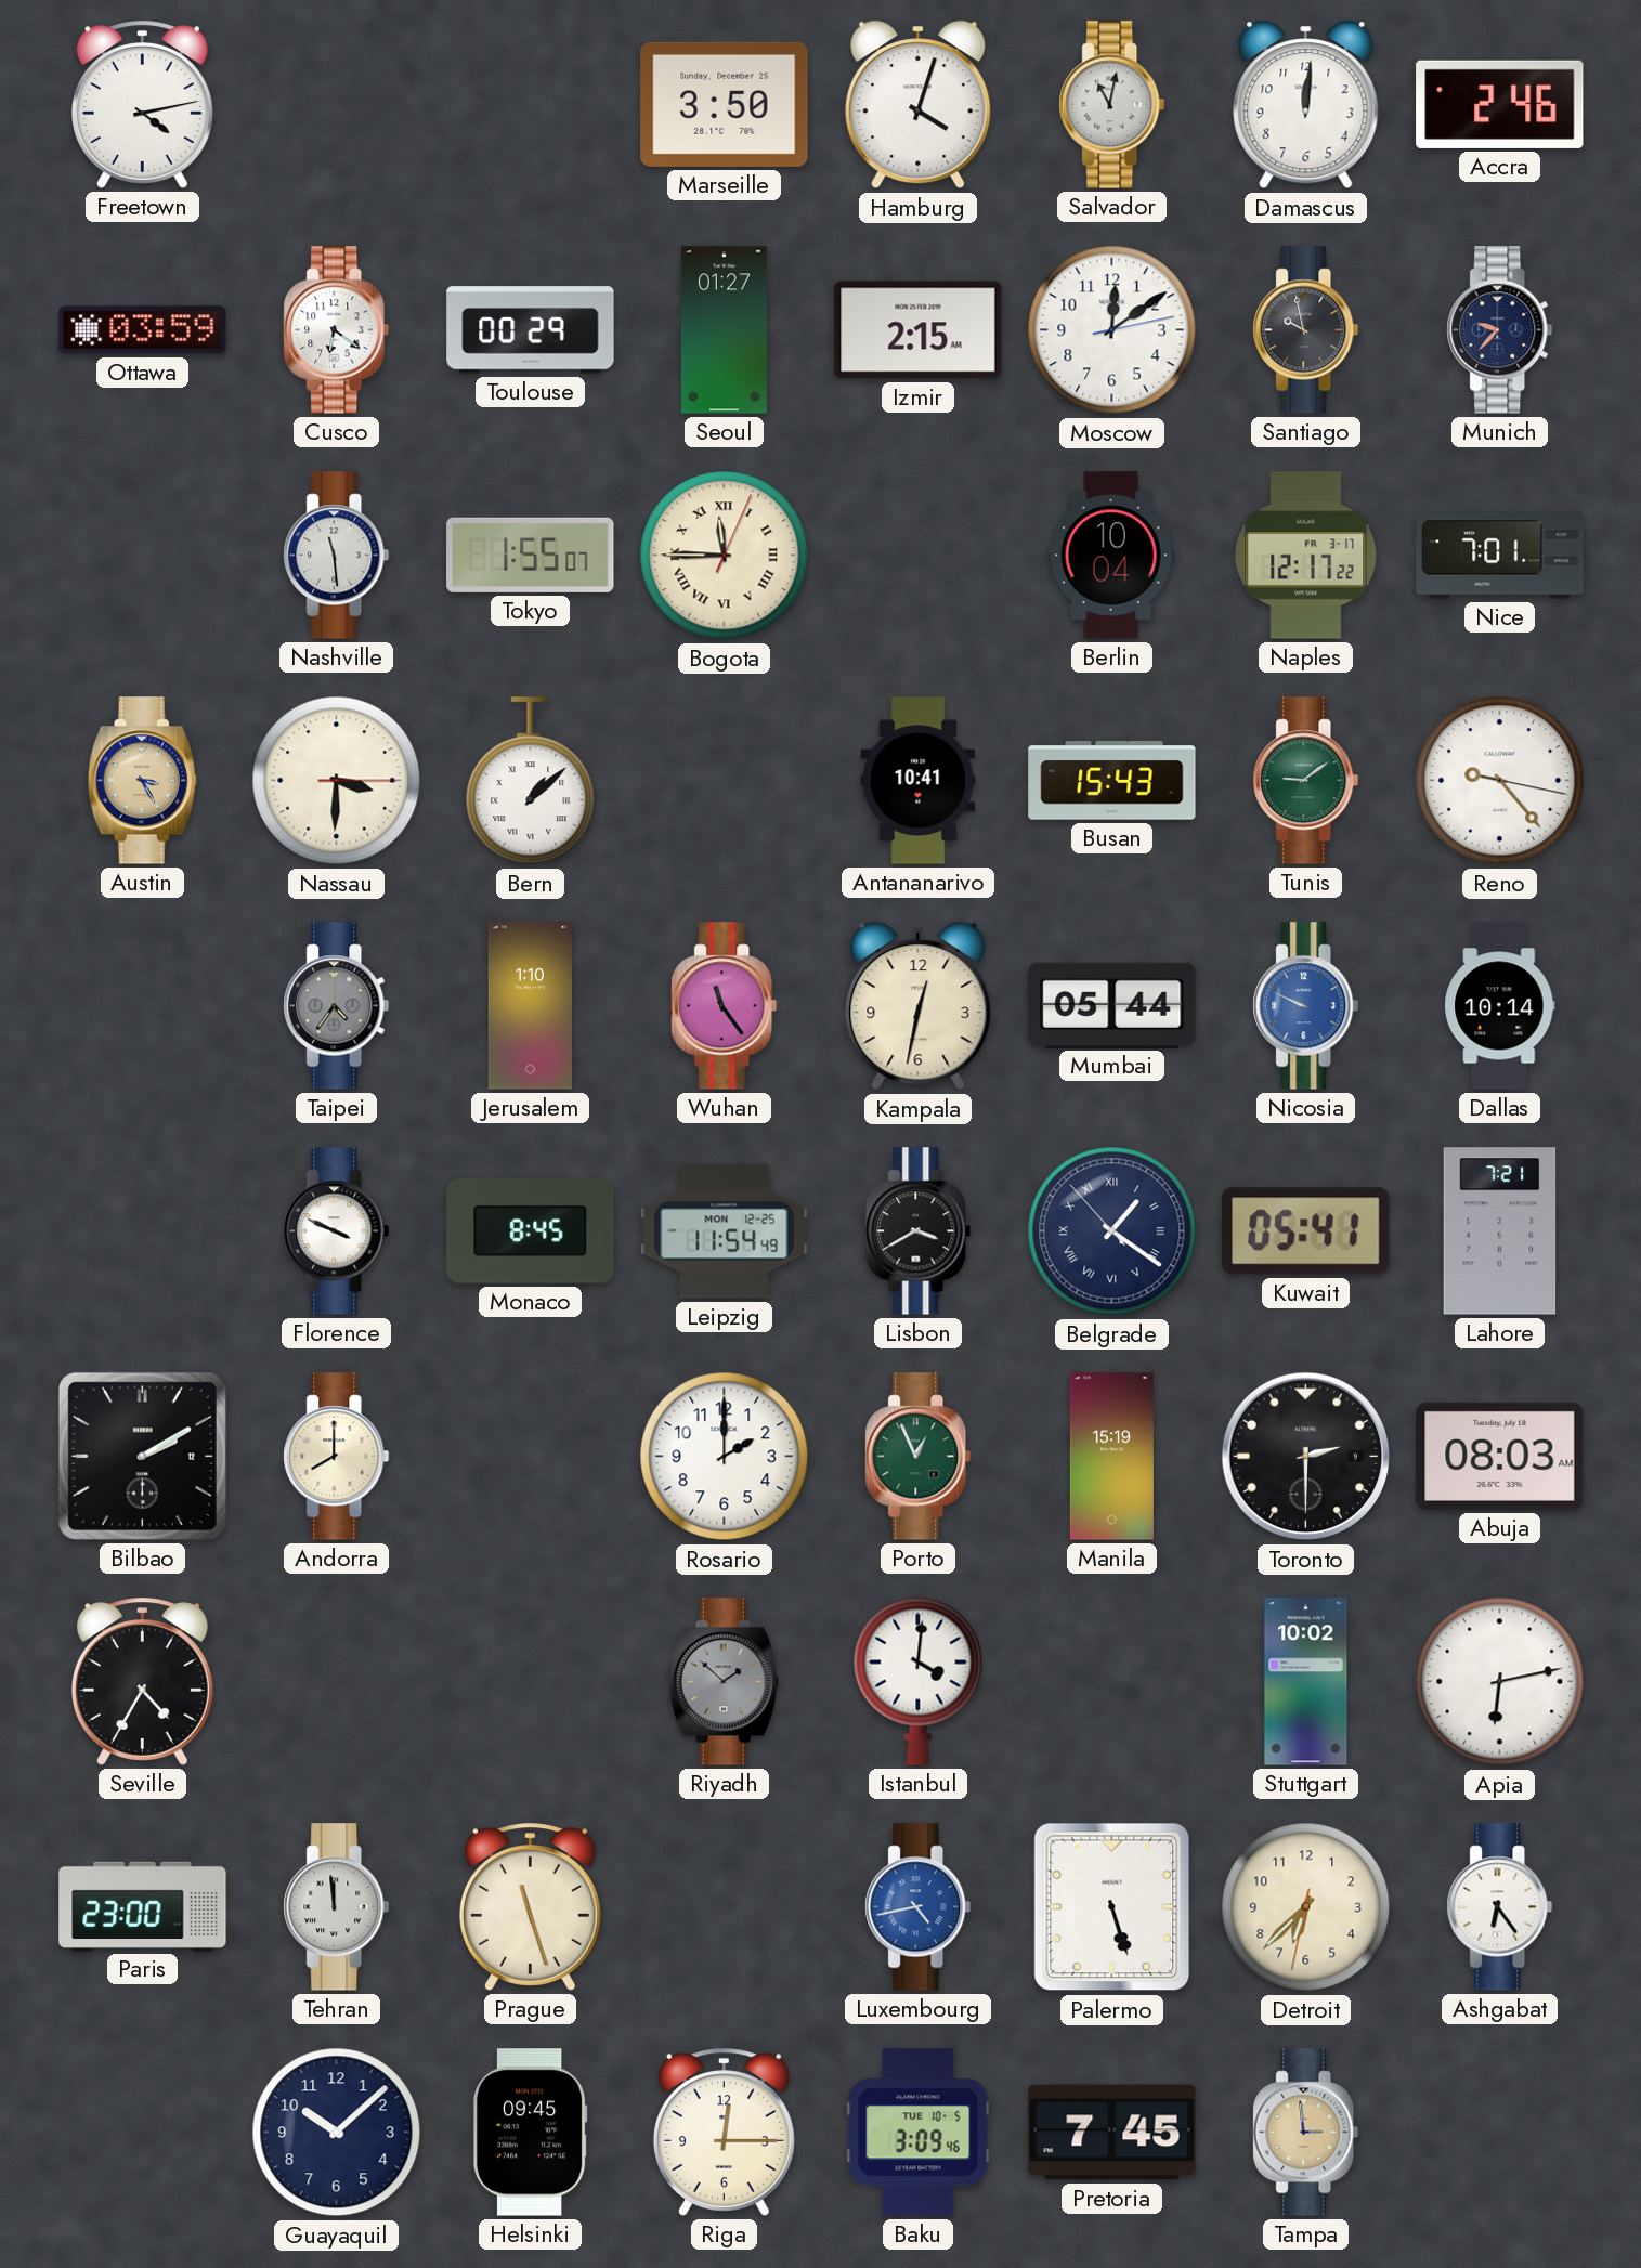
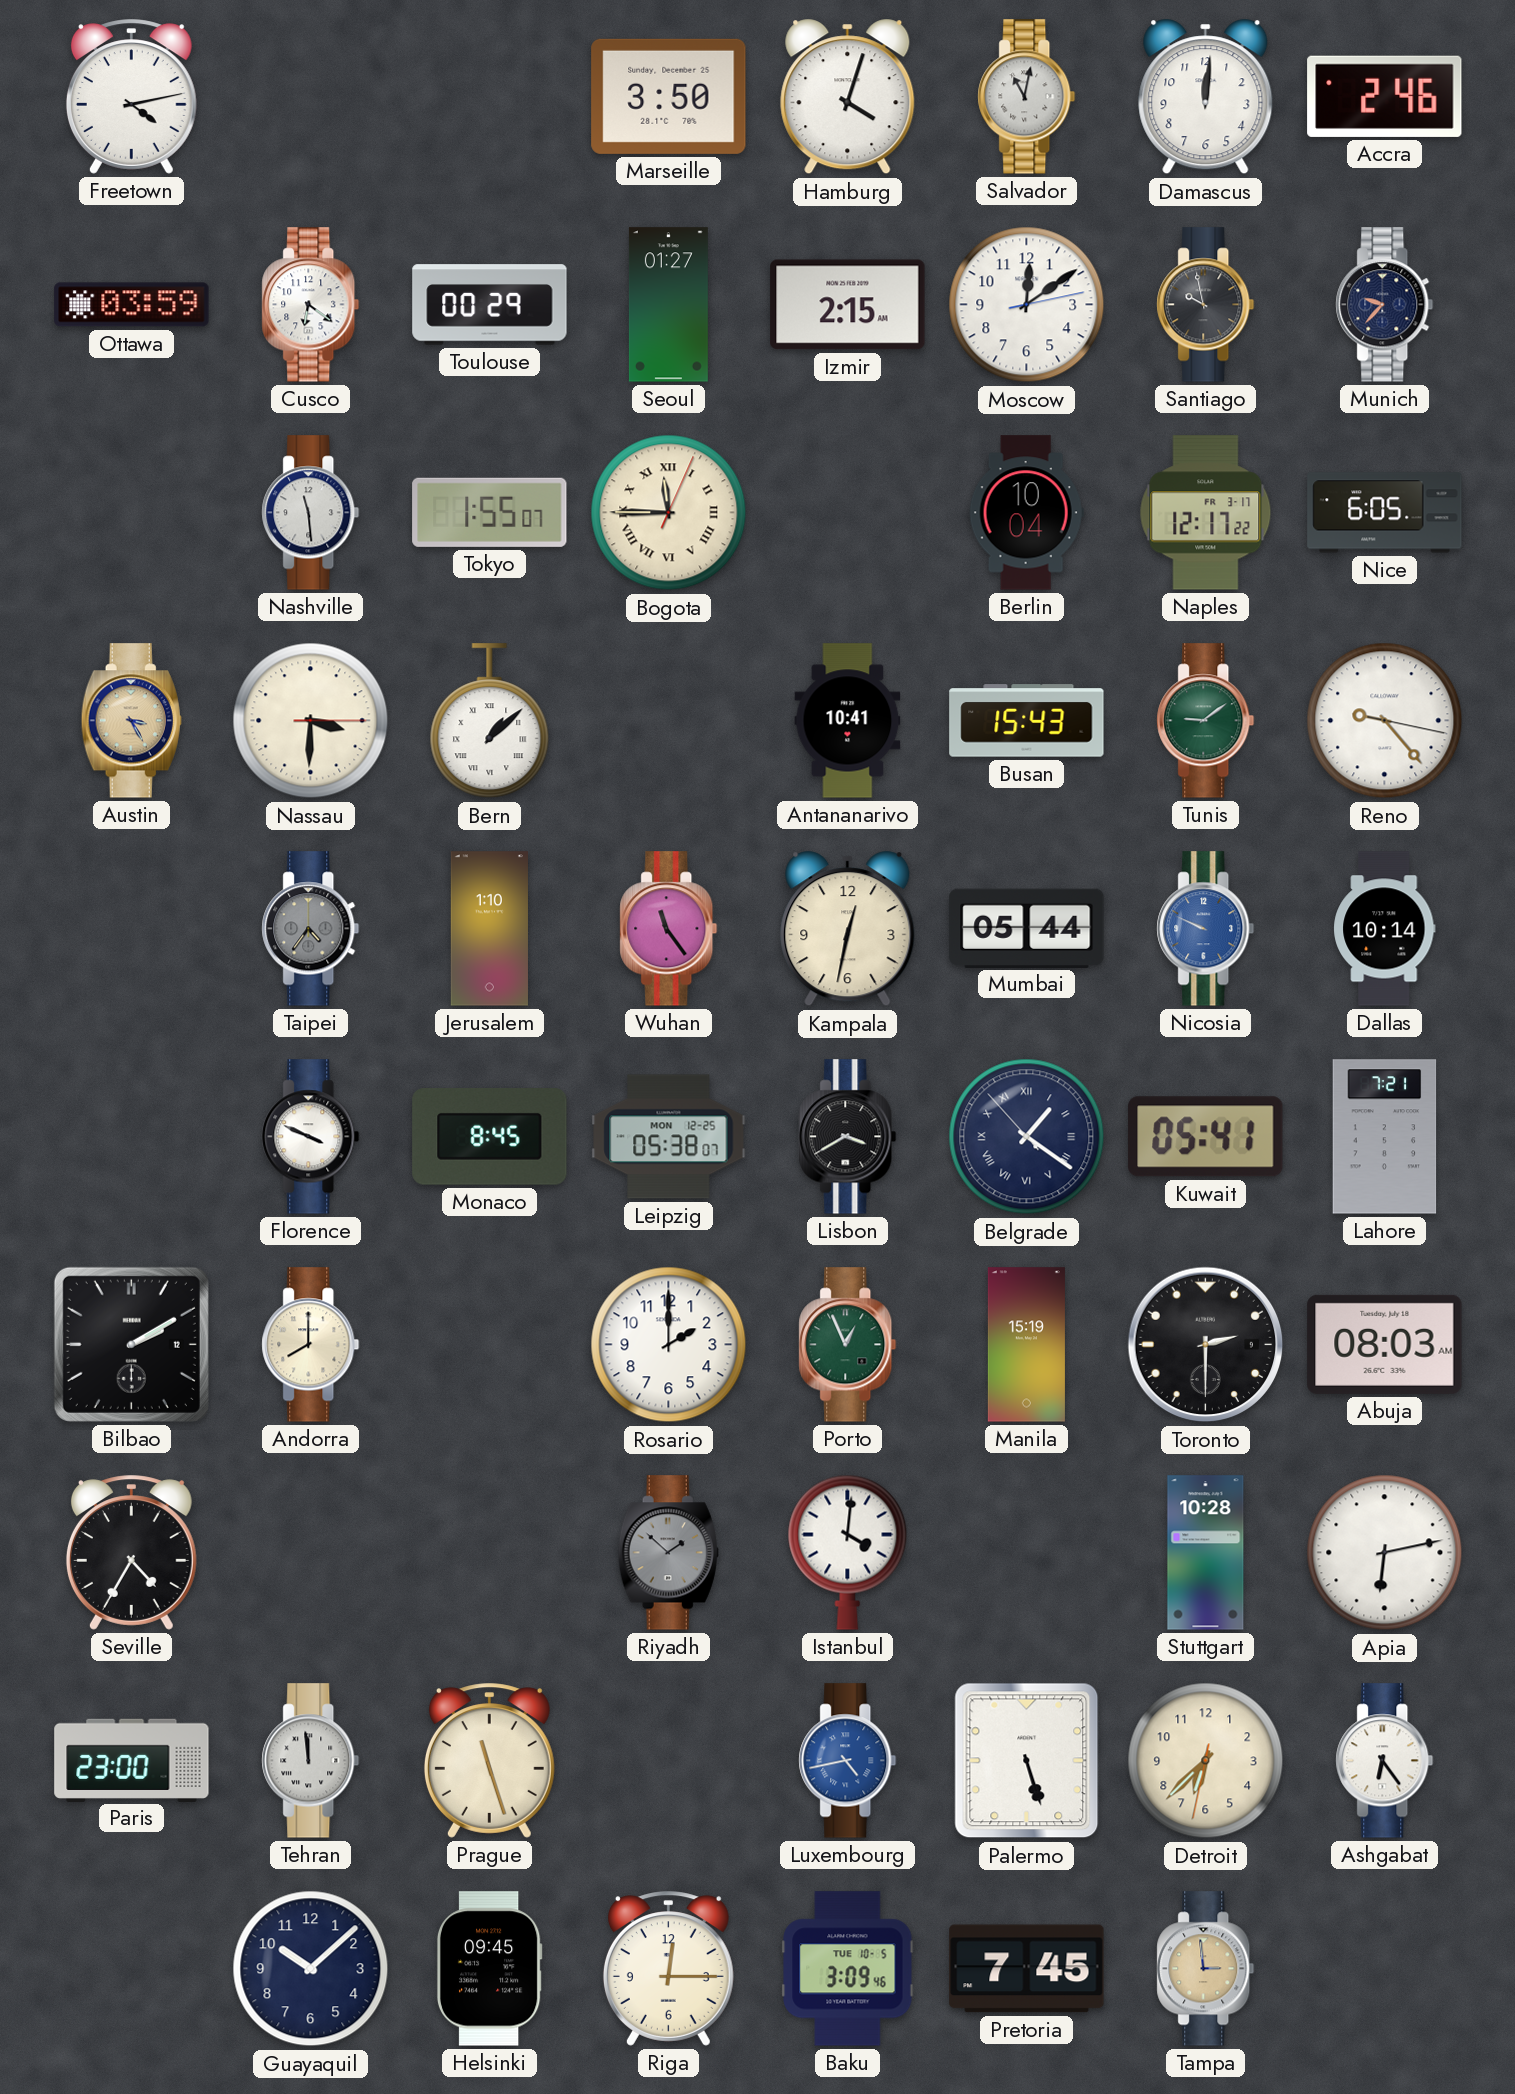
Nice: 7:01 -> 6:05 (1385, 513)
Leipzig: 11:54 -> 05:38 (669, 1137)
Stuttgart: 10:02 -> 10:28 (1206, 1553)
